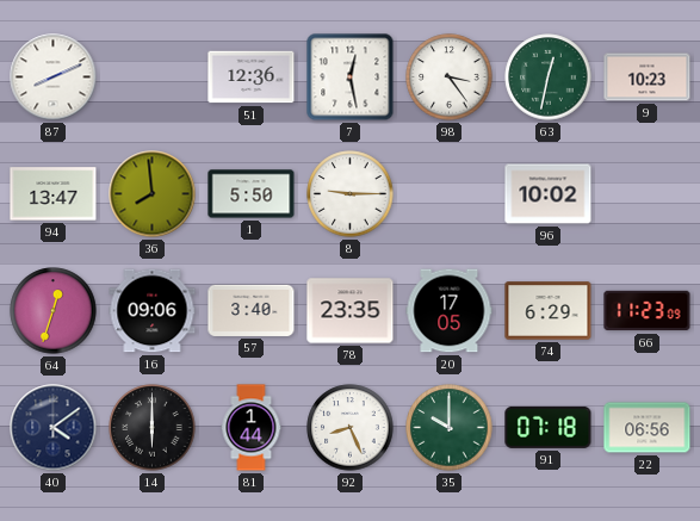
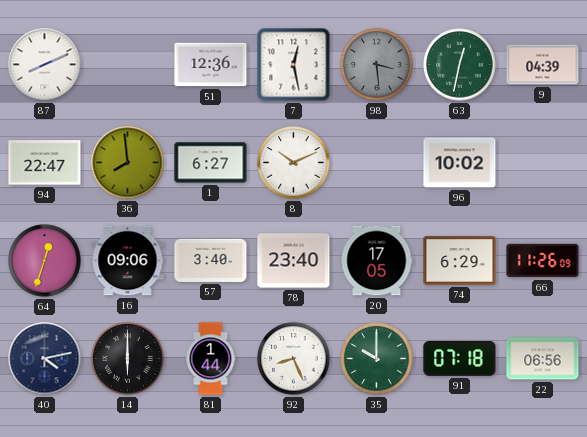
98: 3:24 -> 3:29 (377, 65)
98 dial: white -> grey (377, 65)
9: 10:23 -> 04:39 (543, 65)
94: 13:47 -> 22:47 (45, 163)
1: 5:50 -> 6:27 (211, 163)
8: 9:15 -> 10:11 (294, 163)
78: 23:35 -> 23:40 (294, 261)
66: 11:23 -> 11:26 (543, 261)
40: 4:09 -> 4:13 (45, 359)
